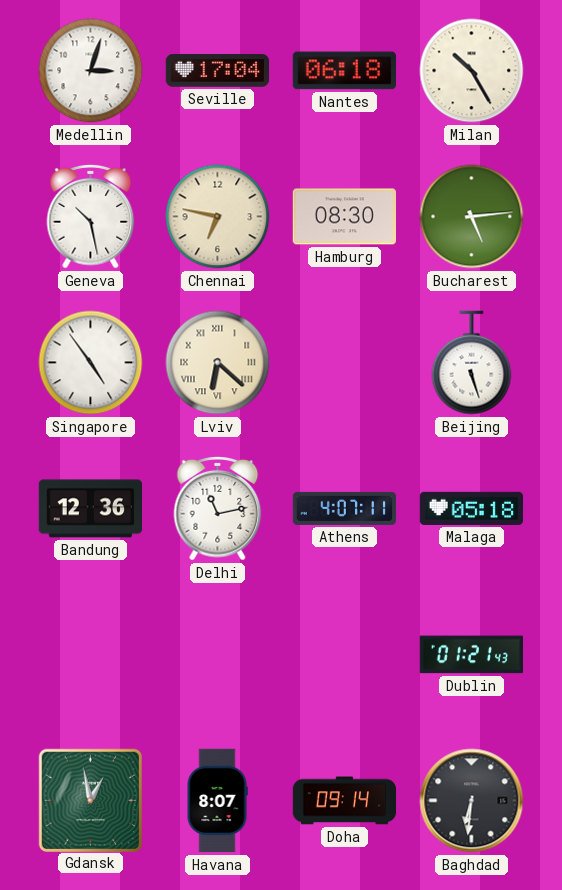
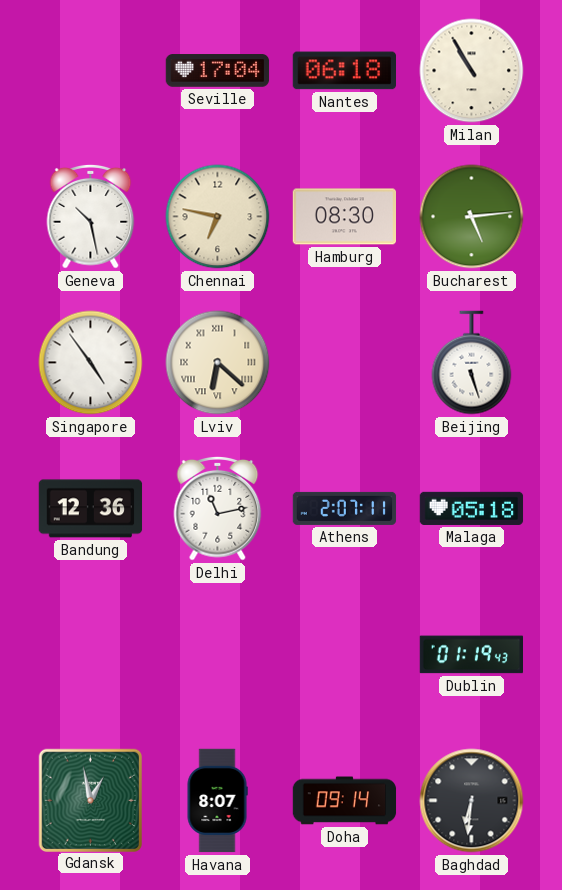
Medellin: 3:03 -> none (91, 71)
Milan: 10:25 -> 10:55 (472, 71)
Athens: 4:07 -> 2:07 (345, 508)
Dublin: 01:21 -> 01:19 (471, 655)
